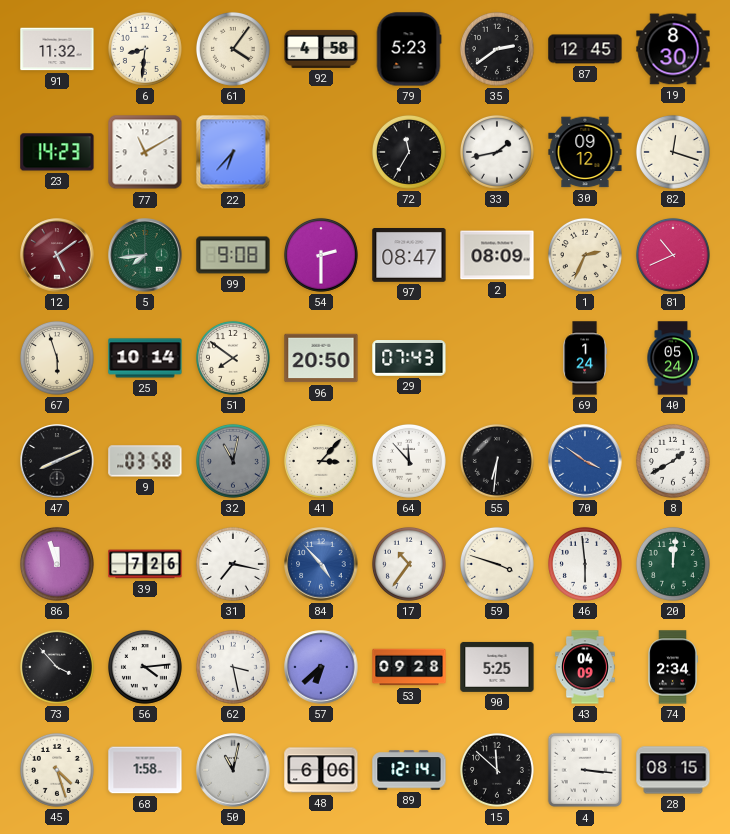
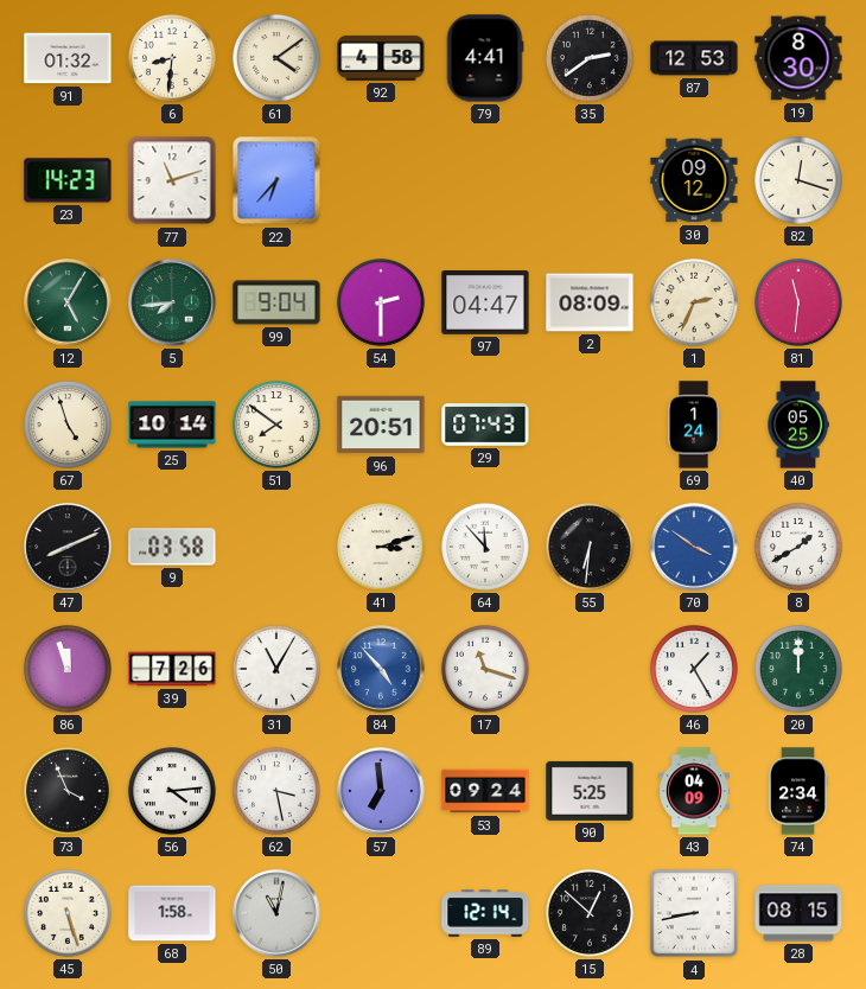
91: 11:32 -> 01:32 (68, 58)
61: 4:06 -> 4:09 (276, 58)
79: 5:23 -> 4:41 (485, 58)
87: 12:45 -> 12:53 (694, 58)
77: 11:10 -> 11:12 (172, 180)
72: 11:35 -> none (409, 152)
33: 1:43 -> none (497, 152)
12: 5:09 -> 5:05 (68, 302)
12 dial: burgundy -> green (68, 302)
99: 9:08 -> 9:04 (276, 302)
97: 08:47 -> 04:47 (485, 304)
81: 10:41 -> 11:31 (798, 302)
67: 5:57 -> 4:57 (68, 425)
96: 20:50 -> 20:51 (381, 425)
40: 05:24 -> 05:25 (798, 425)
32: 11:02 -> none (233, 461)
41: 3:07 -> 3:12 (381, 547)
31: 7:17 -> 11:05 (276, 669)
17: 10:36 -> 11:18 (485, 669)
59: 3:48 -> none (497, 564)
46: 5:59 -> 1:25 (694, 669)
20: 12:01 -> 12:00 (798, 669)
73: 3:53 -> 3:56 (68, 791)
57: 6:38 -> 6:59 (381, 791)
53: 09:28 -> 09:24 (485, 791)
45: 4:27 -> 5:27 (68, 913)
48: 6:06 -> none (321, 770)
15: 11:52 -> 12:52 (590, 913)
4: 3:16 -> 8:43 (694, 913)
